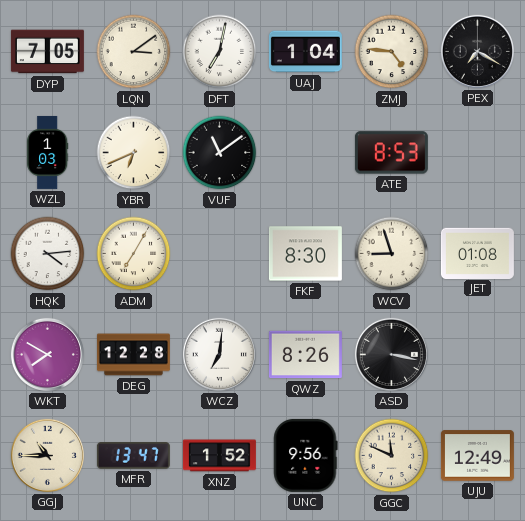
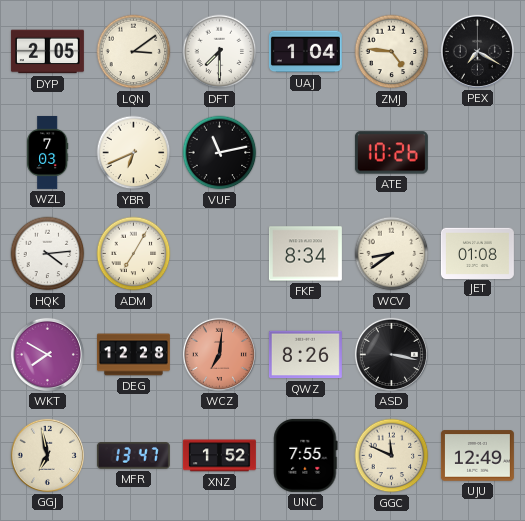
DYP: 7:05 -> 2:05 (47, 52)
DFT: 7:02 -> 7:30 (220, 52)
WZL: 1:03 -> 7:03 (48, 152)
VUF: 11:09 -> 11:13 (220, 153)
ATE: 8:53 -> 10:26 (391, 153)
FKF: 8:30 -> 8:34 (305, 254)
WCV: 8:57 -> 8:39 (392, 254)
WCZ dial: white -> salmon (219, 354)
GGJ: 10:45 -> 6:58 (47, 455)
UNC: 9:56 -> 7:55 (306, 455)
